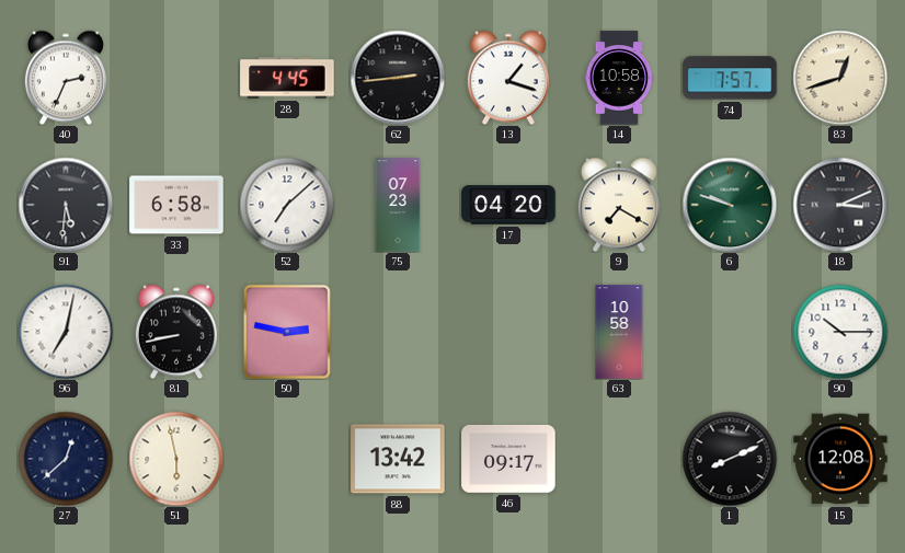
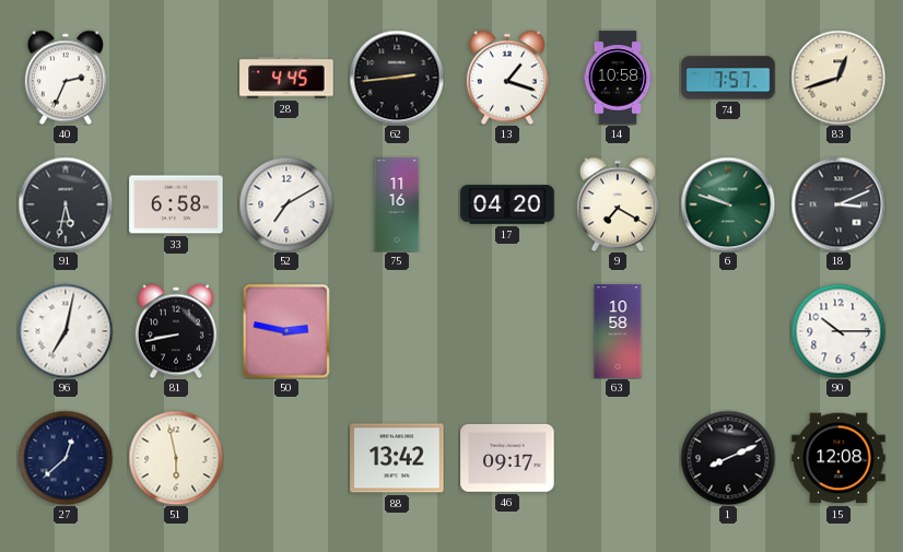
91: 5:31 -> 5:32 (66, 204)
52: 7:08 -> 7:10 (286, 204)
75: 07:23 -> 11:16 (397, 204)
